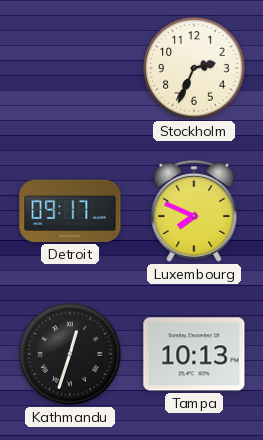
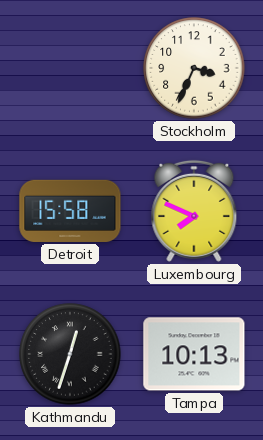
Stockholm: 2:34 -> 3:34 (194, 68)
Detroit: 09:17 -> 15:58 (70, 211)
